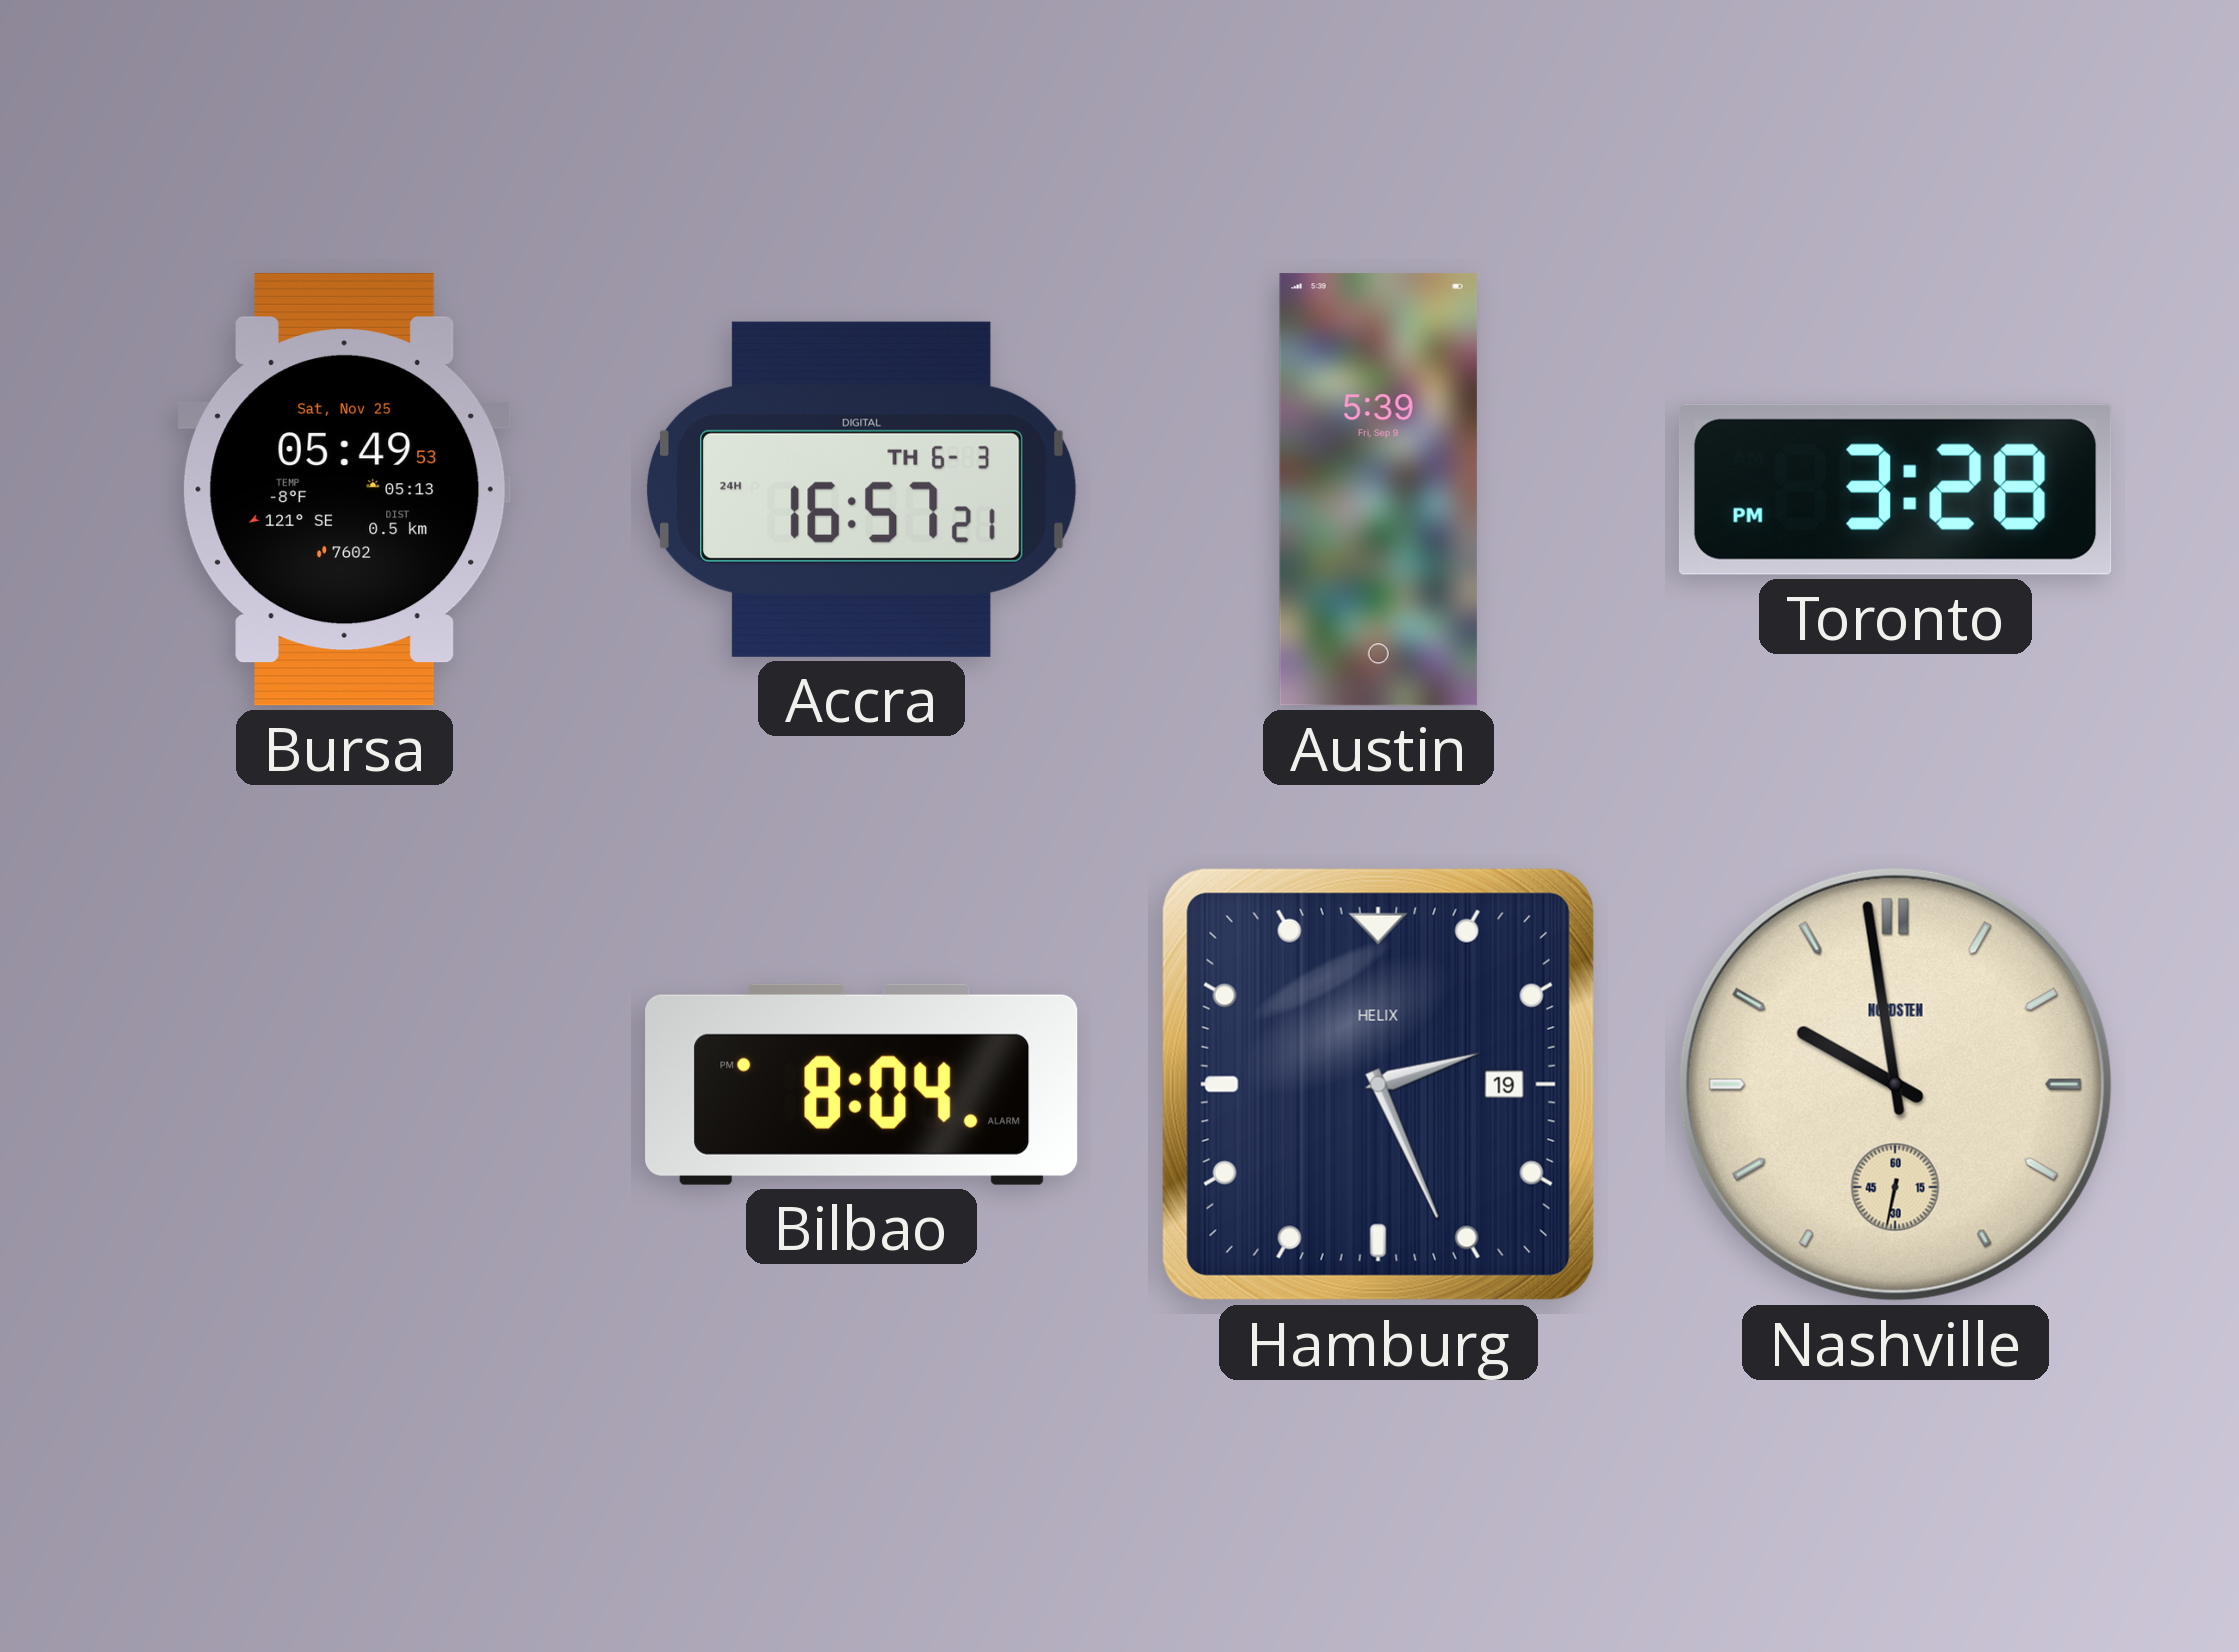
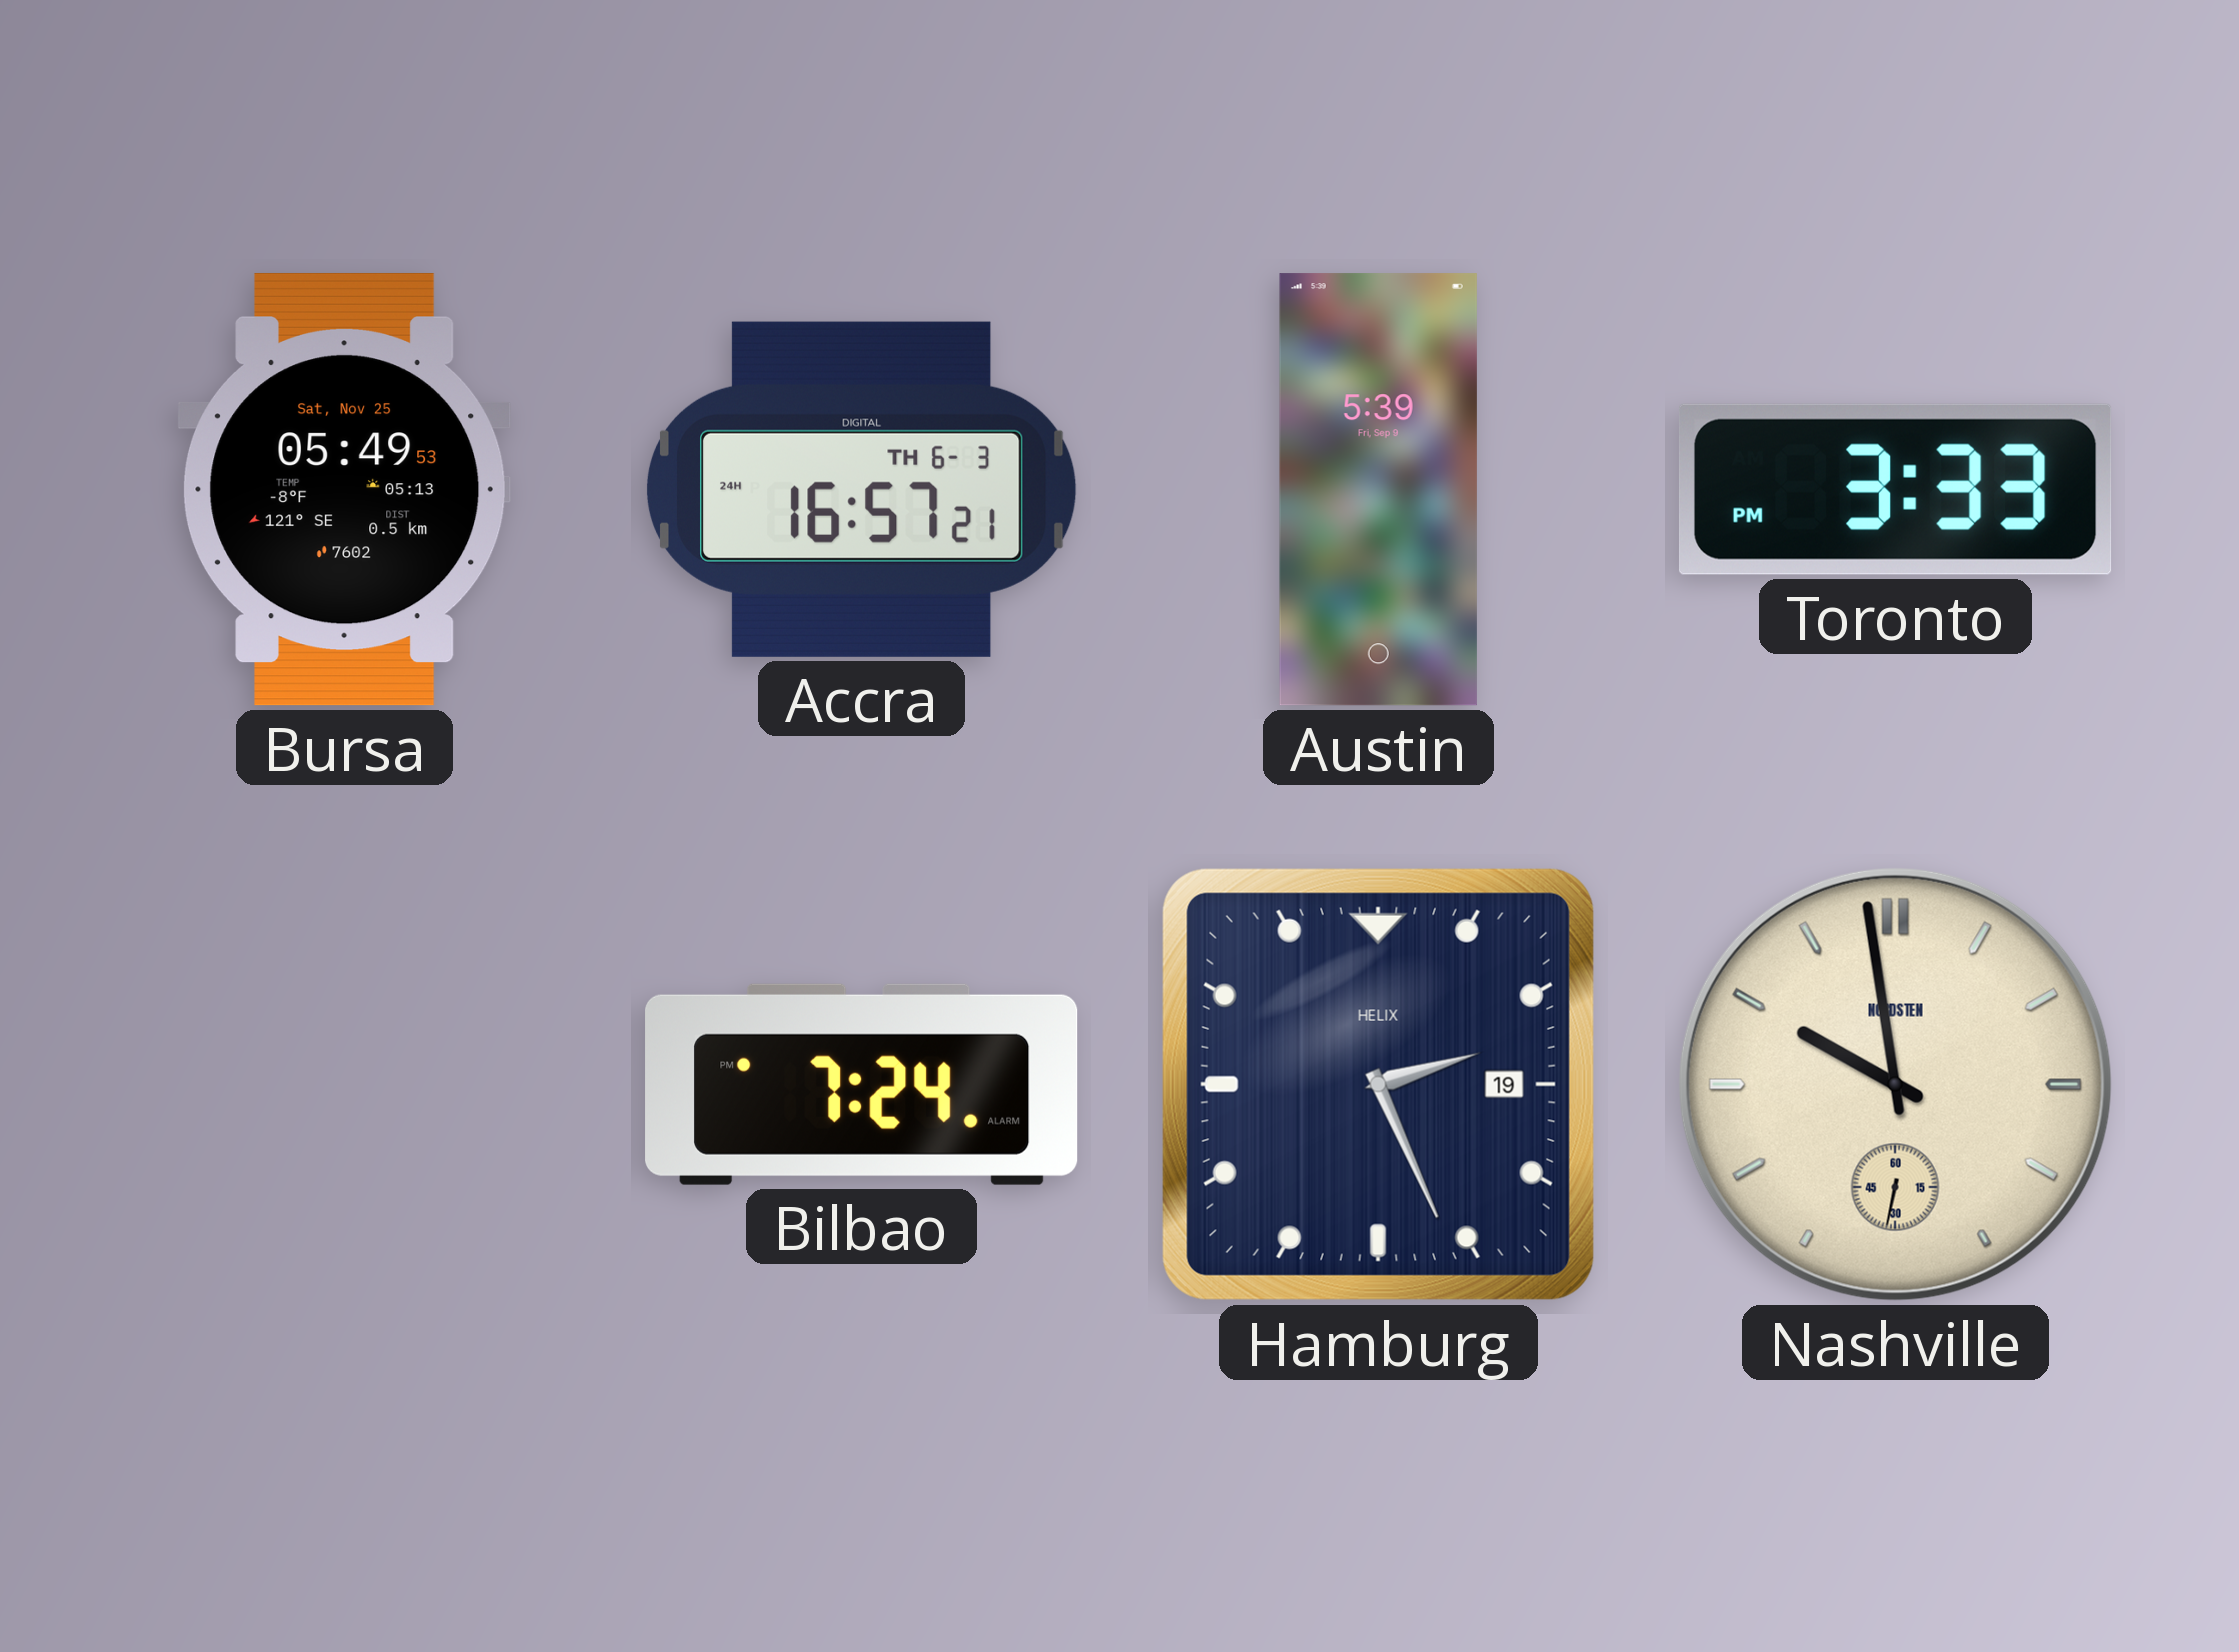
Toronto: 3:28 -> 3:33 (1895, 489)
Bilbao: 8:04 -> 7:24 (862, 1084)
